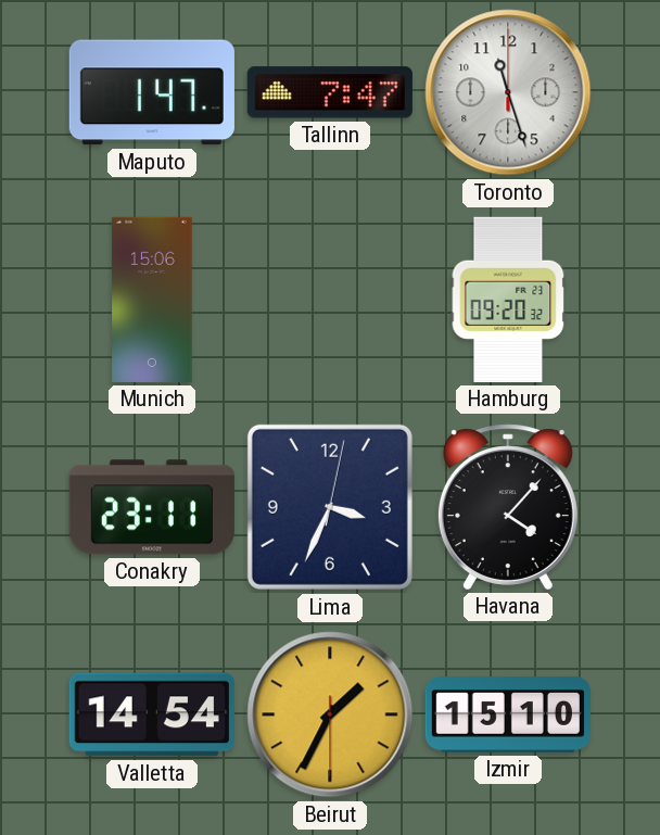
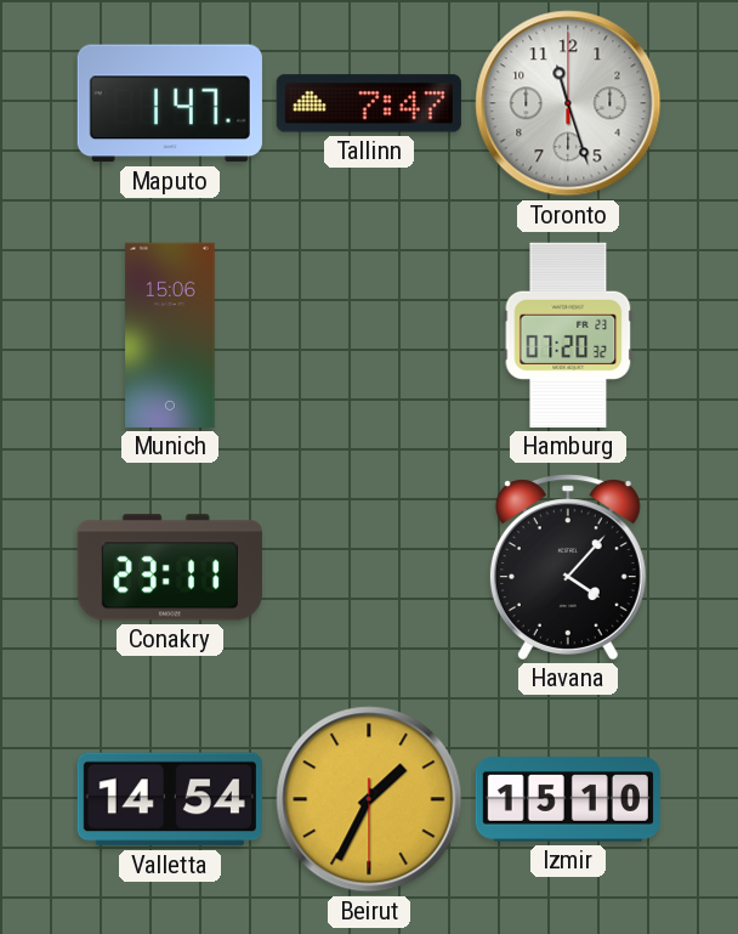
Hamburg: 09:20 -> 07:20 (568, 335)
Lima: 3:34 -> none (330, 507)
